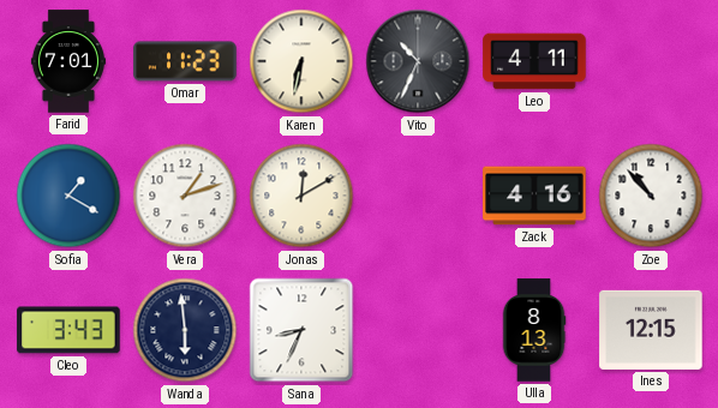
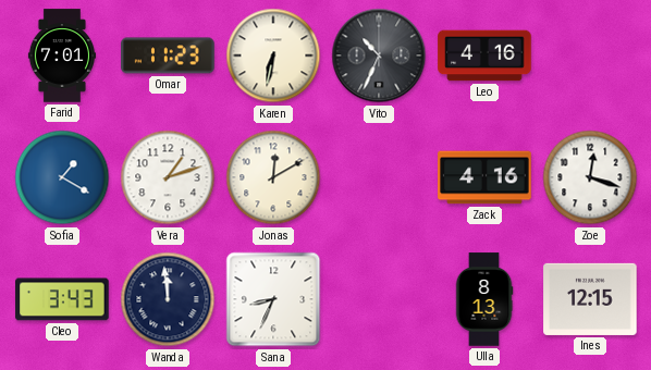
Leo: 4:11 -> 4:16 (484, 55)
Zoe: 10:53 -> 12:18 (590, 177)
Wanda: 5:59 -> 11:59 (168, 299)
